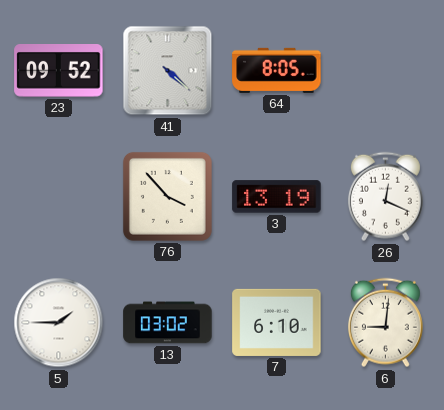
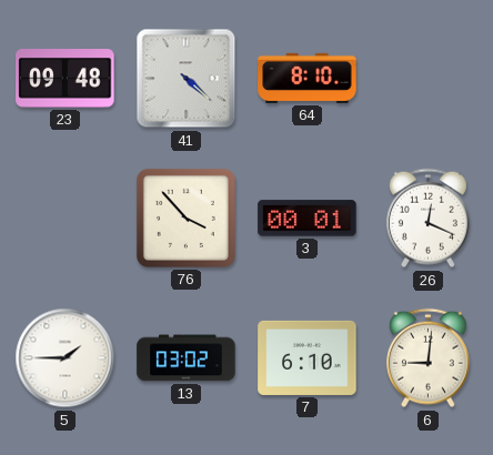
23: 09:52 -> 09:48 (66, 79)
64: 8:05 -> 8:10 (308, 78)
3: 13:19 -> 00:01 (308, 219)
